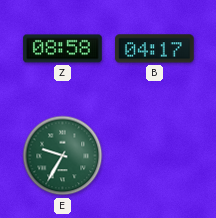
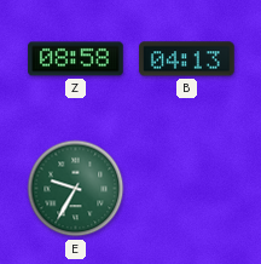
B: 04:17 -> 04:13 (187, 59)
